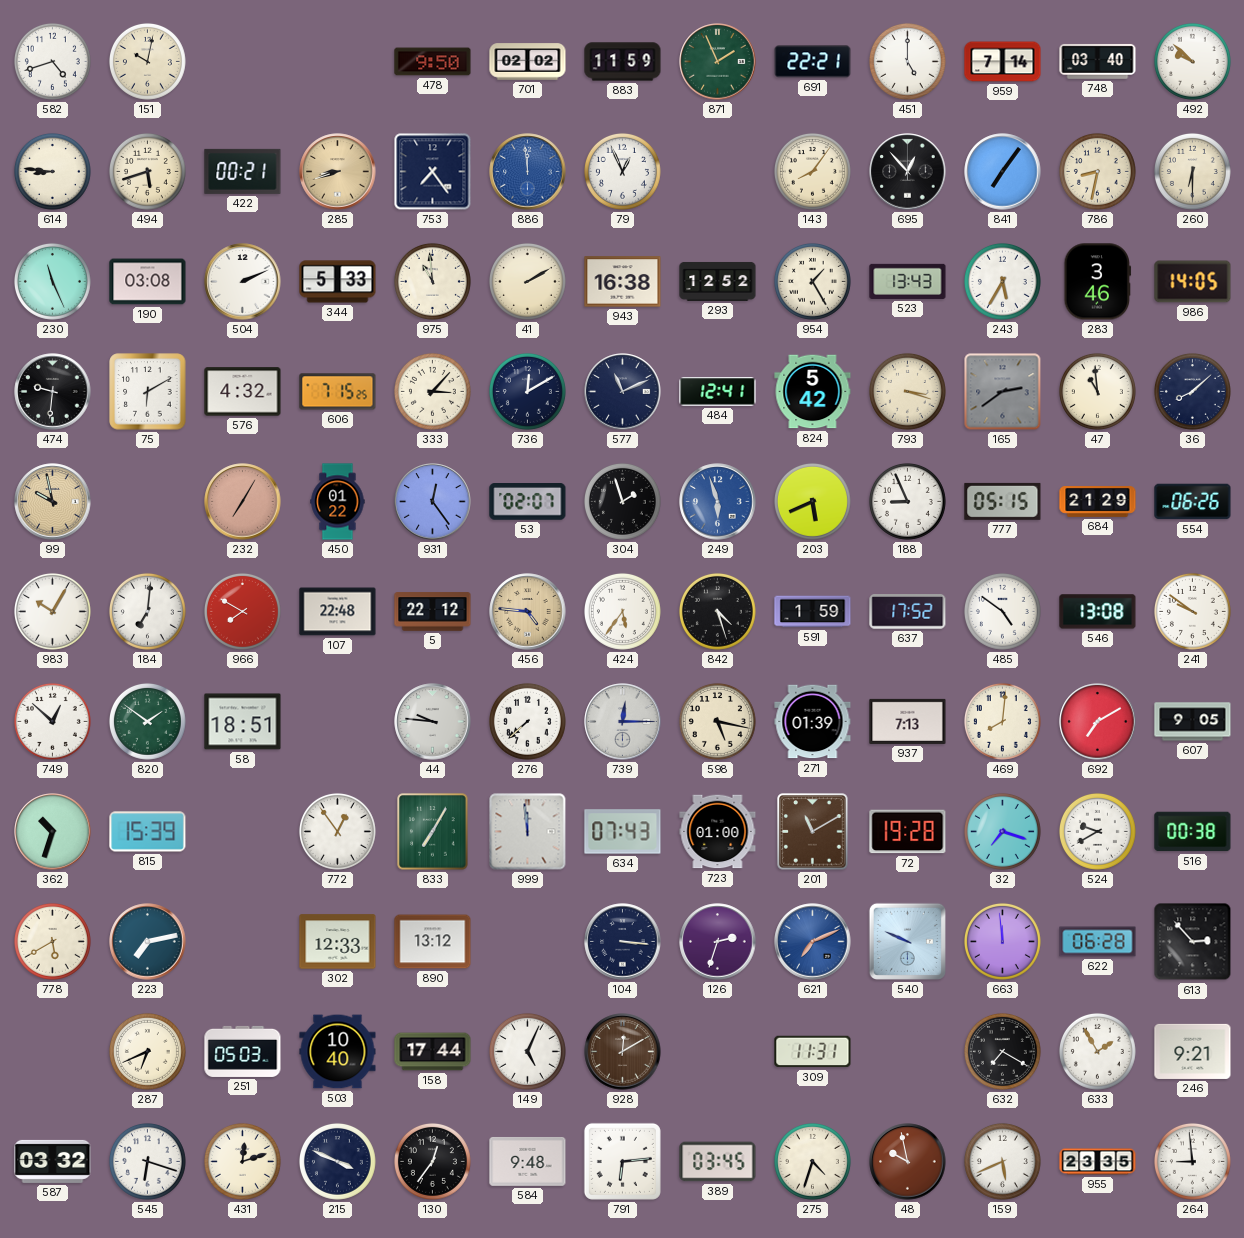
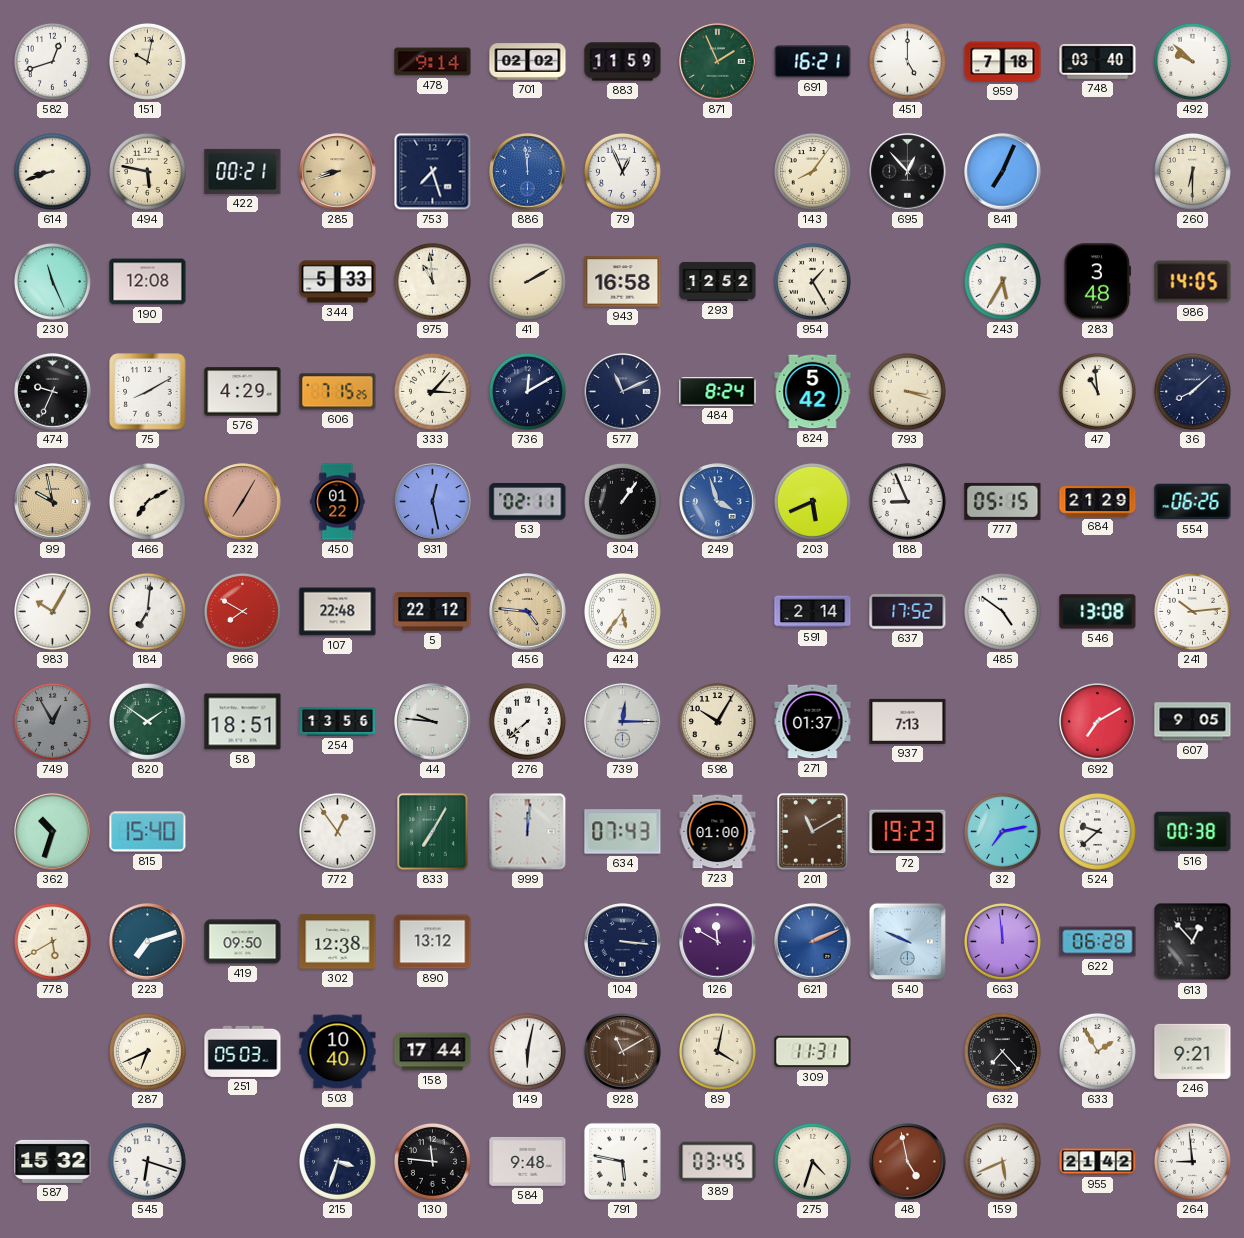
582: 4:42 -> 12:42 (52, 61)
478: 9:50 -> 9:14 (433, 62)
691: 22:21 -> 16:21 (813, 62)
959: 7:14 -> 7:18 (1003, 62)
614: 8:46 -> 8:42 (52, 171)
494: 5:42 -> 5:47 (147, 171)
753: 7:24 -> 7:27 (433, 172)
841: 7:06 -> 7:04 (1003, 172)
786: 8:32 -> none (1097, 171)
190: 03:08 -> 12:08 (148, 282)
504: 2:11 -> none (243, 282)
943: 16:38 -> 16:58 (623, 282)
523: 13:43 -> none (908, 281)
283: 3:46 -> 3:48 (1098, 282)
474: 9:31 -> 9:34 (53, 392)
75: 6:10 -> 8:10 (148, 392)
576: 4:32 -> 4:29 (243, 392)
484: 12:41 -> 8:24 (718, 392)
165: 2:39 -> none (1003, 392)
466: none -> 7:10 (147, 501)
931: 12:24 -> 12:28 (433, 502)
53: 02:07 -> 02:11 (528, 502)
304: 1:57 -> 1:06 (622, 501)
249: 5:57 -> 3:57 (718, 502)
842: 4:27 -> none (717, 611)
591: 1:59 -> 2:14 (813, 612)
241: 9:51 -> 10:14 (1192, 611)
749: 12:52 -> 12:55 (52, 721)
749 dial: white -> grey (52, 721)
254: none -> 13:56 (338, 722)
598: 5:17 -> 10:05 (717, 721)
271: 01:39 -> 01:37 (813, 722)
469: 8:01 -> none (1002, 721)
815: 15:39 -> 15:40 (148, 832)
999: 11:59 -> 12:01 (528, 832)
72: 19:28 -> 19:23 (908, 832)
32: 7:18 -> 7:13 (1002, 831)
524: 9:40 -> 9:38 (1097, 831)
223: 7:13 -> 7:12 (148, 942)
419: none -> 09:50 (243, 942)
302: 12:33 -> 12:38 (338, 942)
126: 2:33 -> 11:50 (718, 942)
621: 7:11 -> 2:11 (813, 942)
613: 2:53 -> 12:53 (1193, 942)
149: 5:04 -> 6:02 (527, 1051)
928: 12:10 -> 11:10 (623, 1052)
89: none -> 4:02 (717, 1051)
632: 7:20 -> 7:23 (1002, 1051)
587: 03:32 -> 15:32 (53, 1161)
431: 12:12 -> none (242, 1161)
215: 3:49 -> 3:33 (337, 1161)
130: 12:36 -> 11:46 (432, 1161)
791: 6:14 -> 5:47 (622, 1161)
48: 9:58 -> 4:58 (908, 1162)
955: 23:35 -> 21:42 (1098, 1162)
